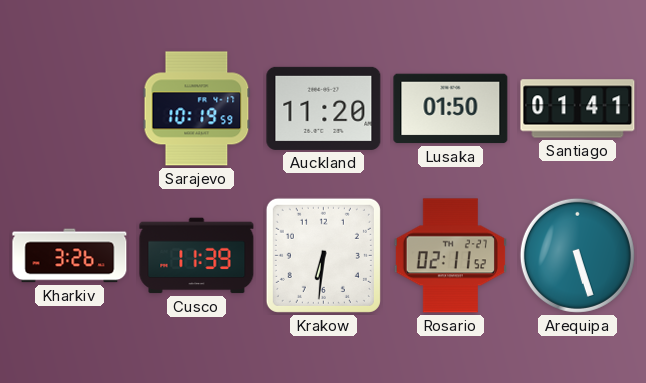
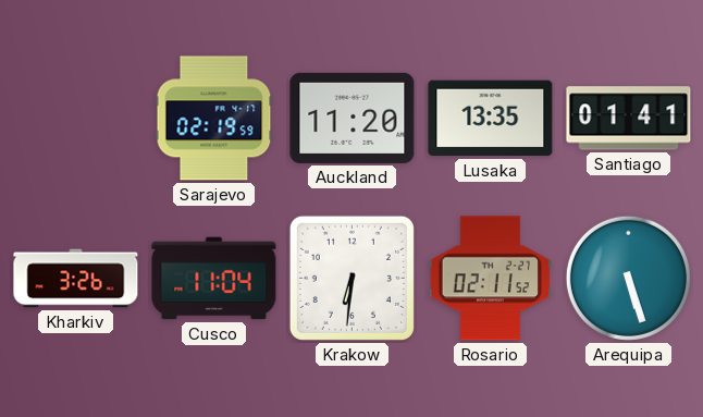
Sarajevo: 10:19 -> 02:19 (214, 119)
Lusaka: 01:50 -> 13:35 (491, 119)
Cusco: 11:39 -> 11:04 (214, 279)
